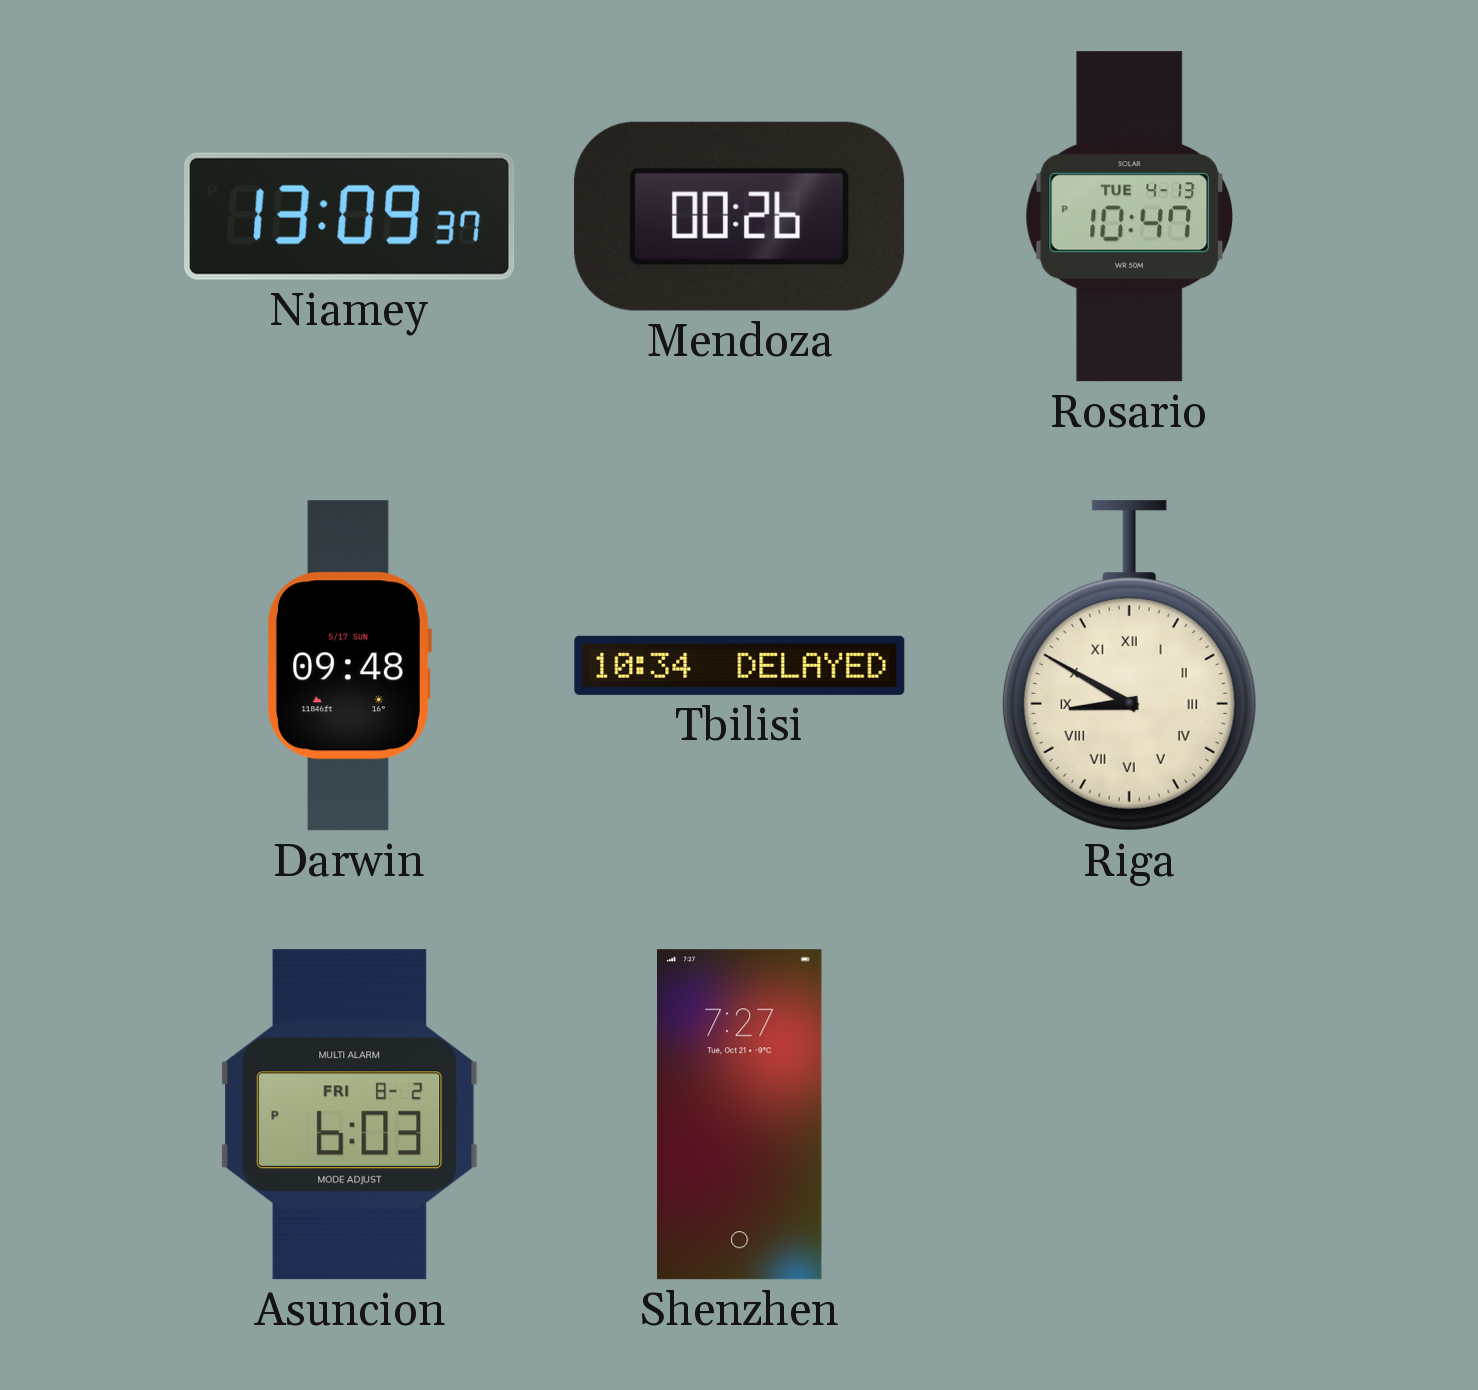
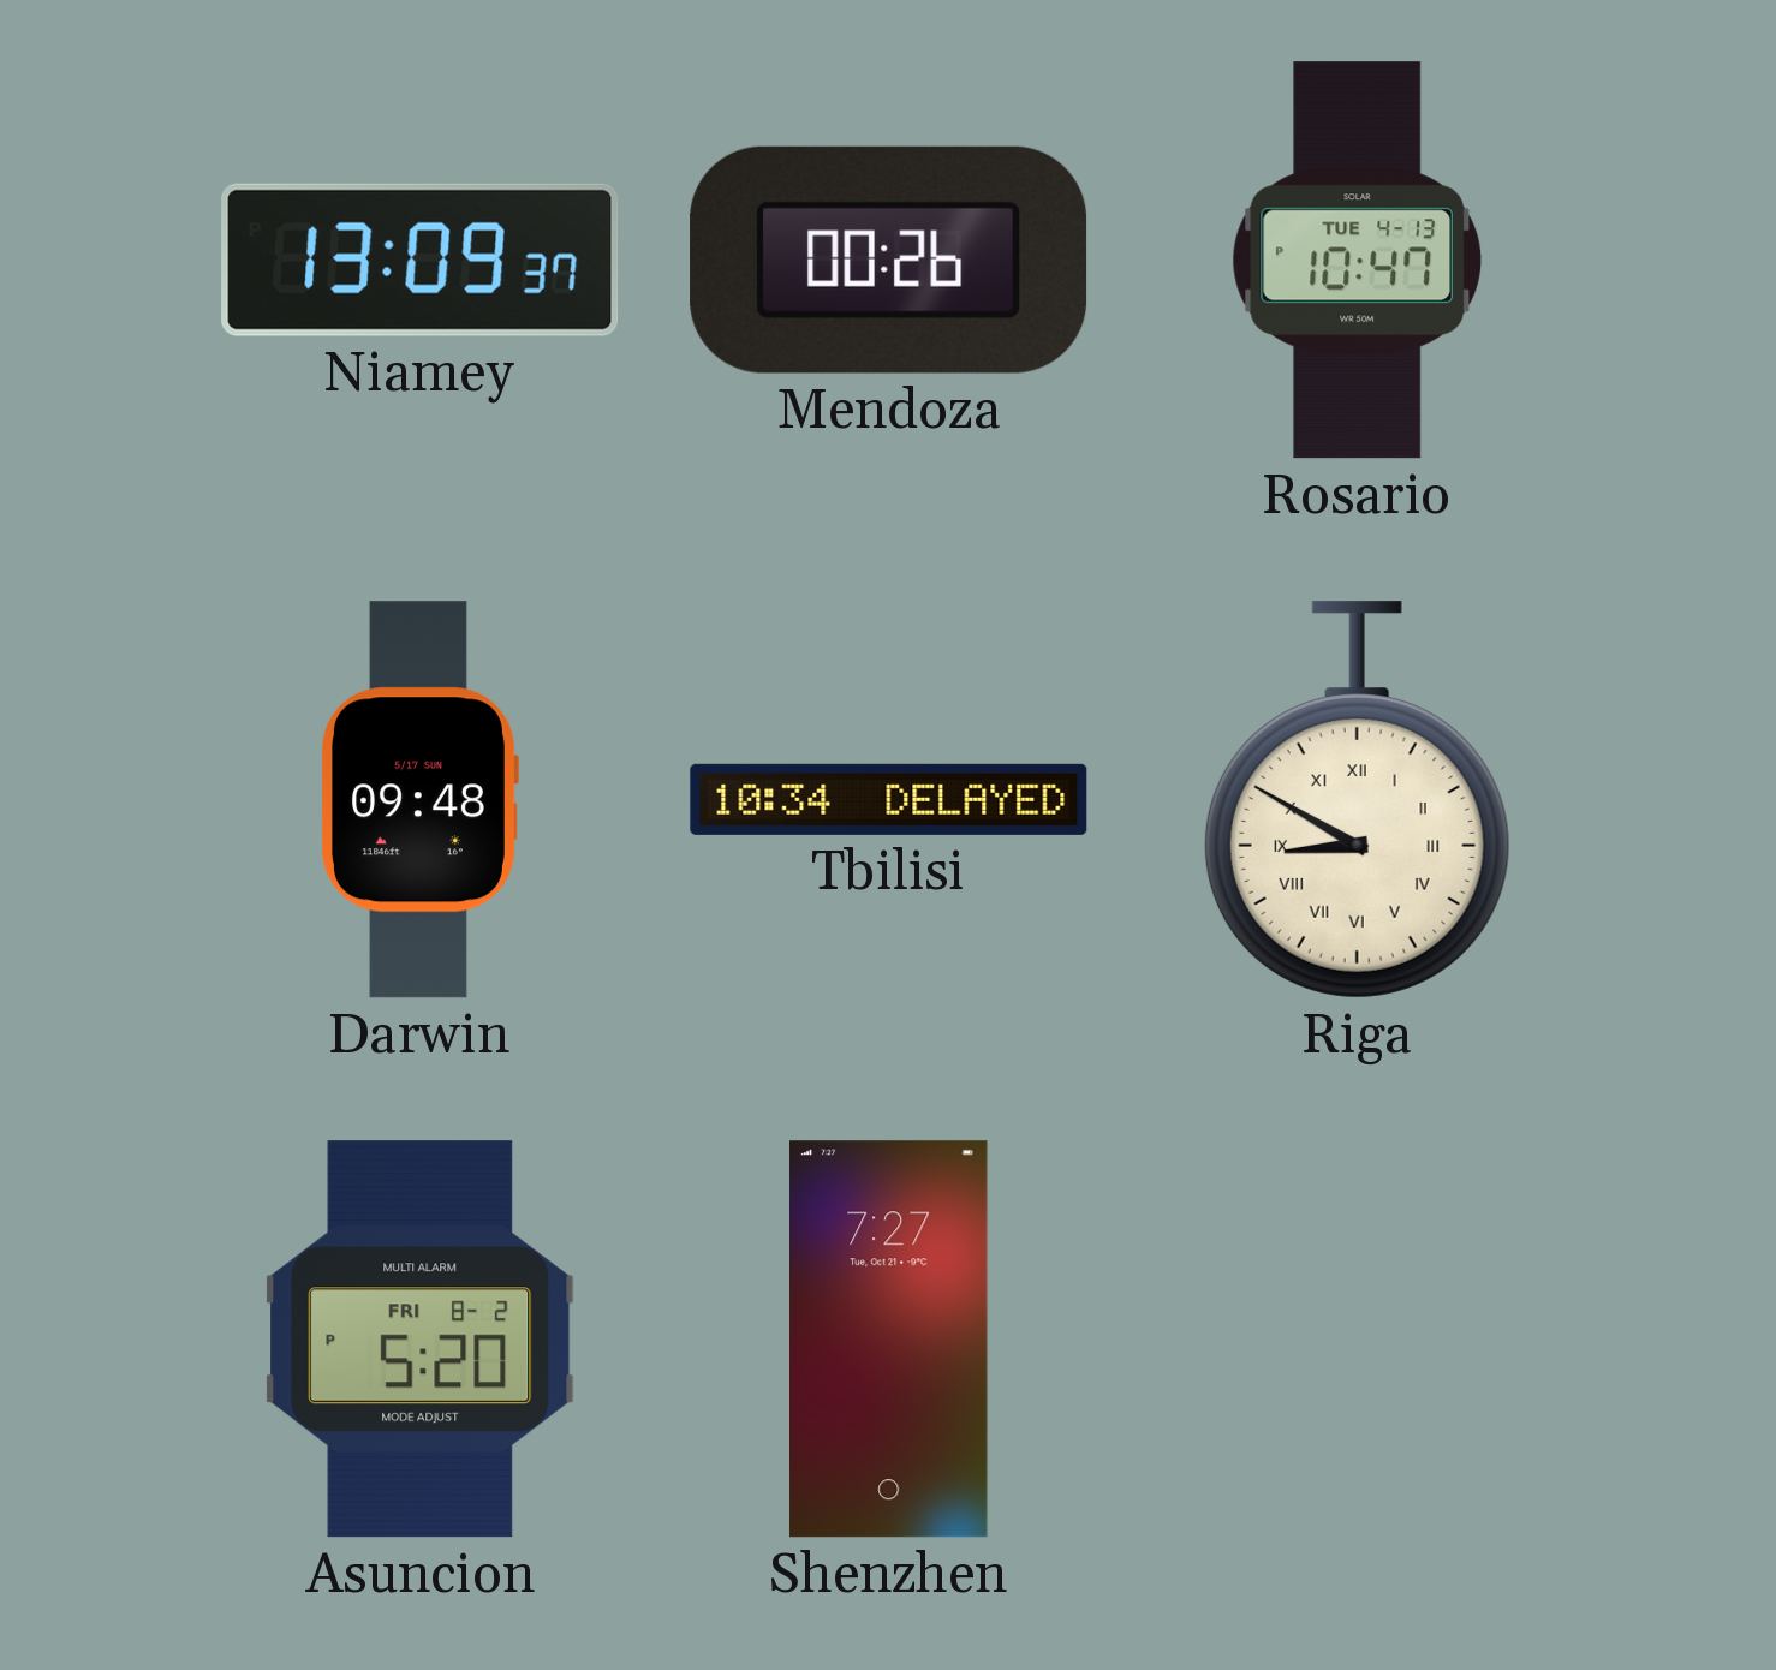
Asuncion: 6:03 -> 5:20 (421, 1340)
